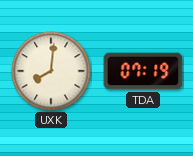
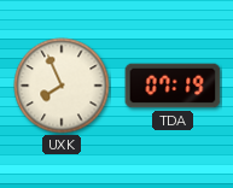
UXK: 8:01 -> 7:56 (62, 86)
